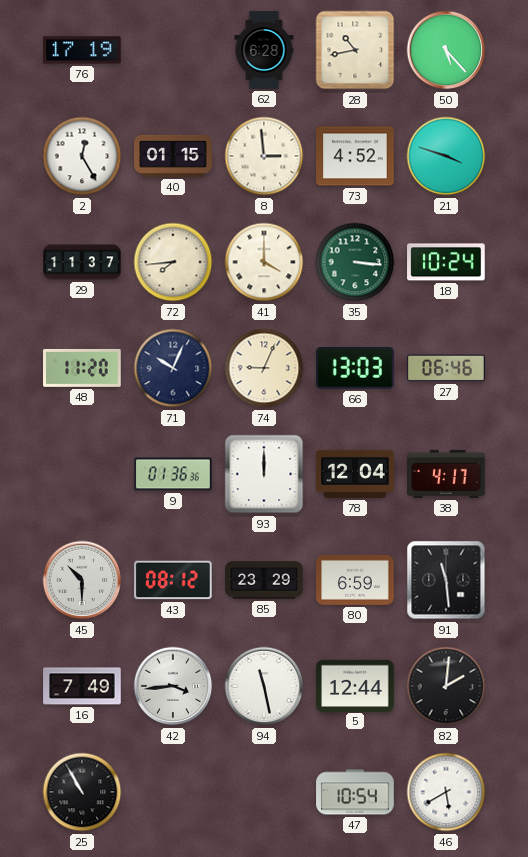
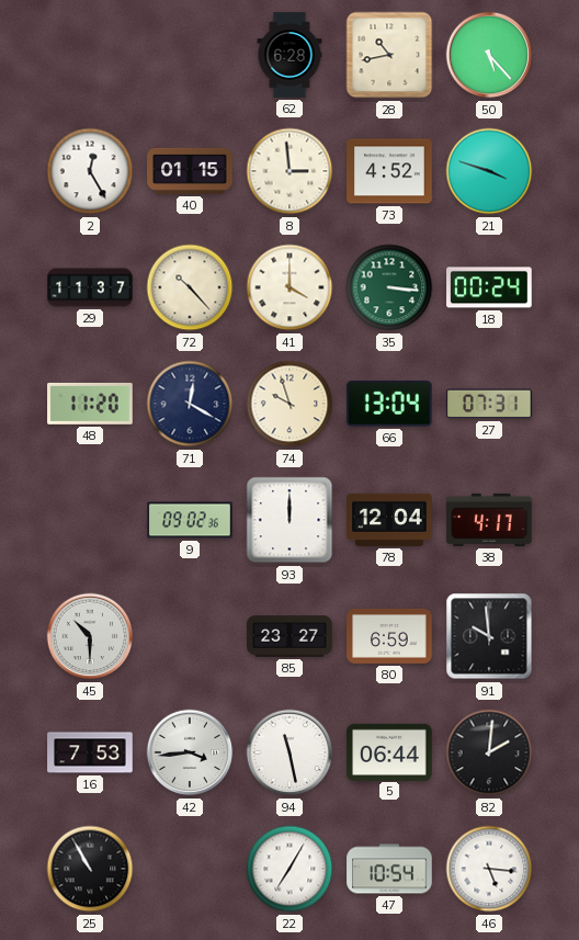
76: 17:19 -> none (82, 50)
72: 7:44 -> 10:23 (190, 287)
18: 10:24 -> 00:24 (489, 287)
71: 10:04 -> 12:20 (190, 404)
74: 9:04 -> 9:57 (289, 404)
66: 13:03 -> 13:04 (389, 404)
27: 06:46 -> 07:31 (489, 404)
9: 01:36 -> 09:02 (190, 520)
43: 08:12 -> none (173, 580)
85: 23:29 -> 23:27 (289, 636)
91: 11:29 -> 9:59 (489, 636)
16: 7:49 -> 7:53 (90, 752)
5: 12:44 -> 06:44 (389, 751)
22: none -> 7:05 (289, 869)
46: 5:40 -> 5:16 (489, 869)
